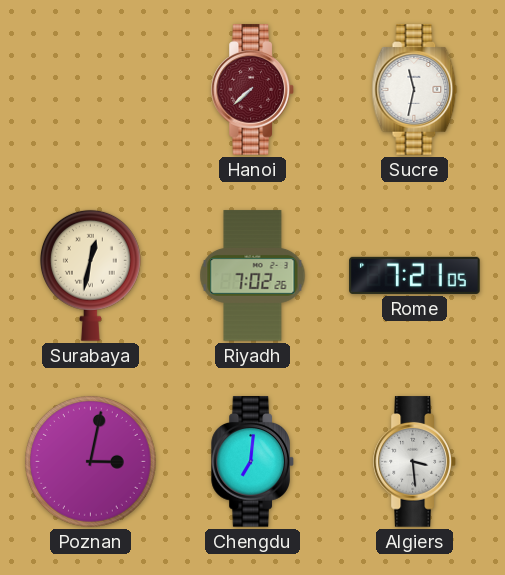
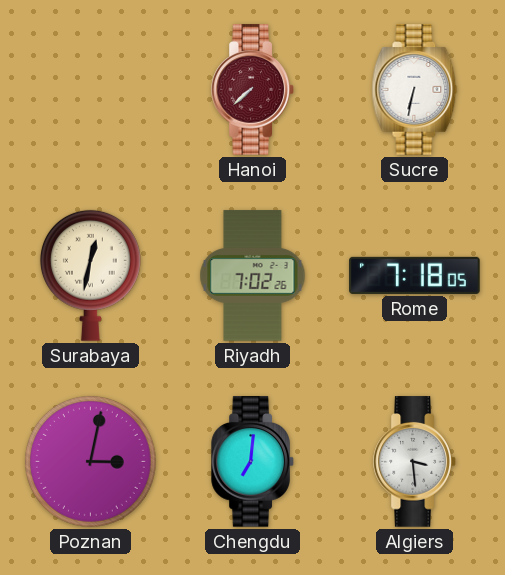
Sucre: 11:32 -> 6:32 (415, 90)
Rome: 7:21 -> 7:18 (415, 275)
